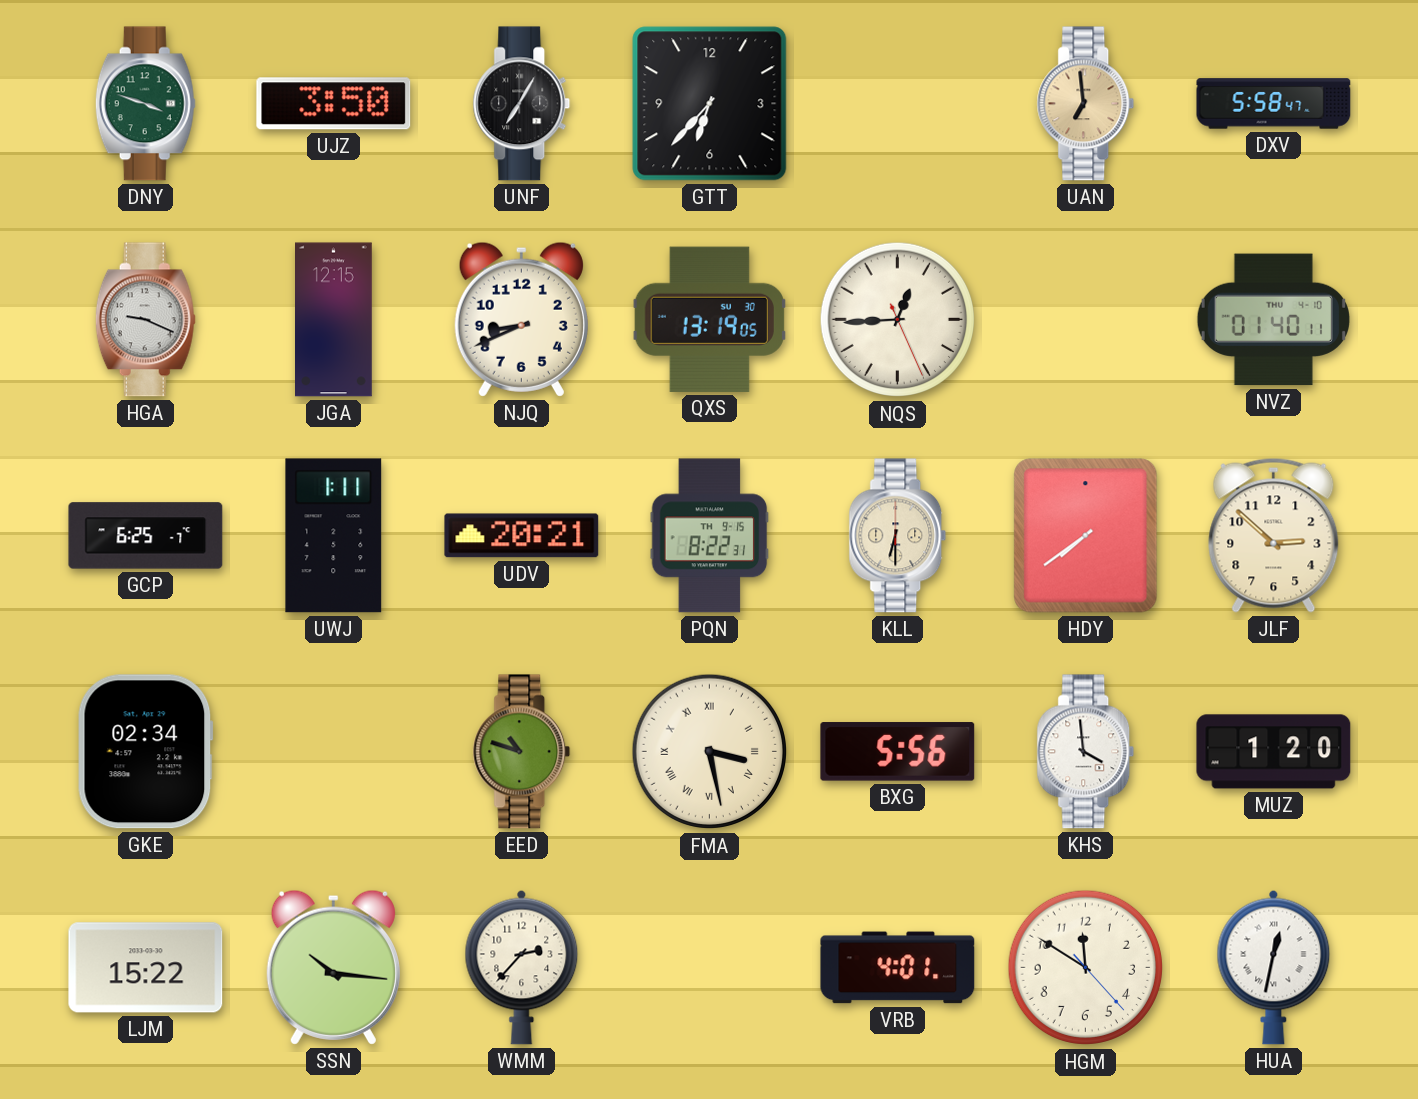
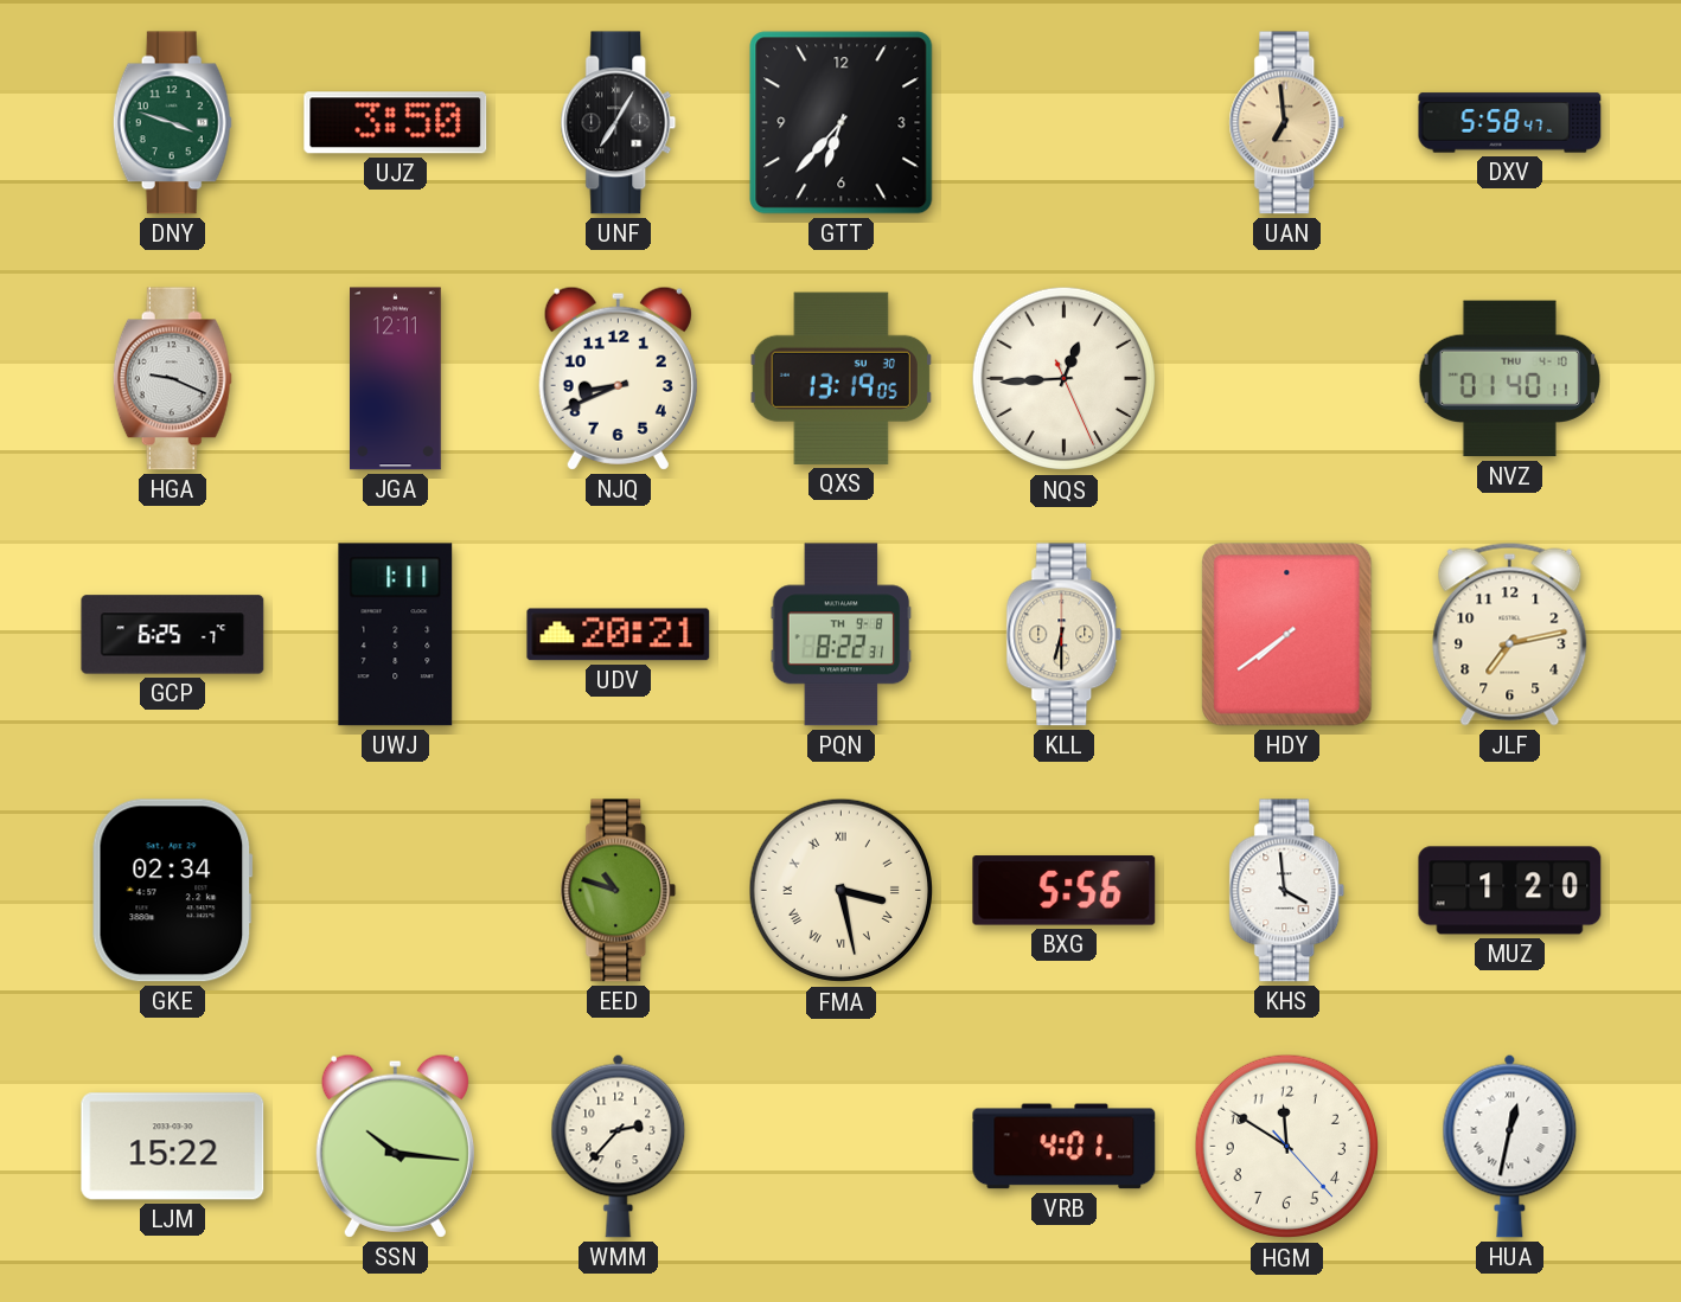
JGA: 12:15 -> 12:11 (396, 379)
PQN date: TH 9-15 -> TH 9-8 (842, 635)
JLF: 2:52 -> 7:13 (1510, 634)
